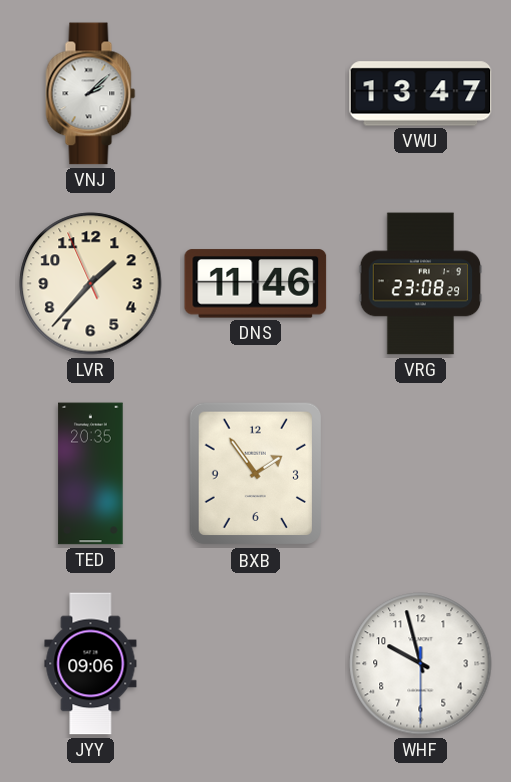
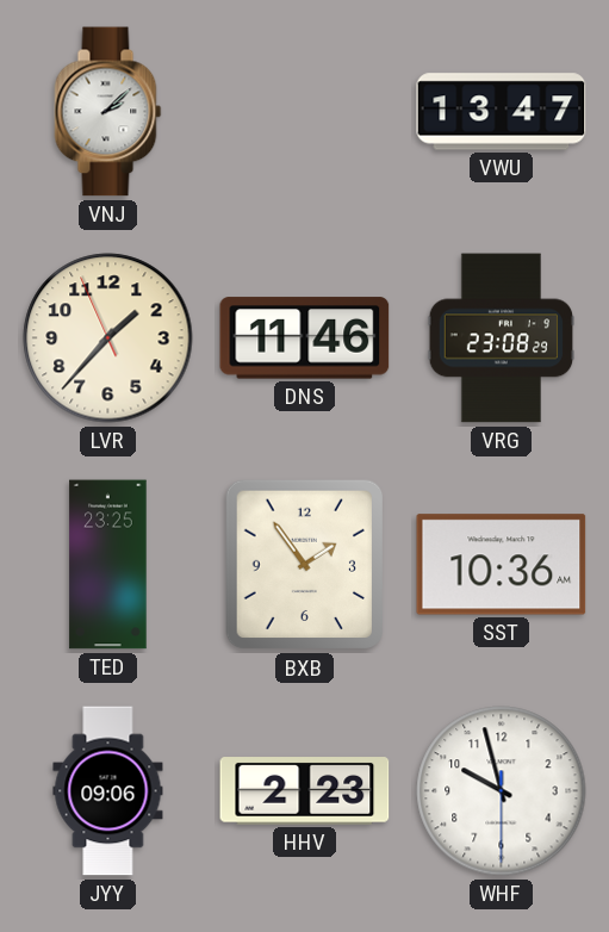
TED: 20:35 -> 23:25 (108, 565)
SST: none -> 10:36 (502, 565)
HHV: none -> 2:23 (305, 791)
